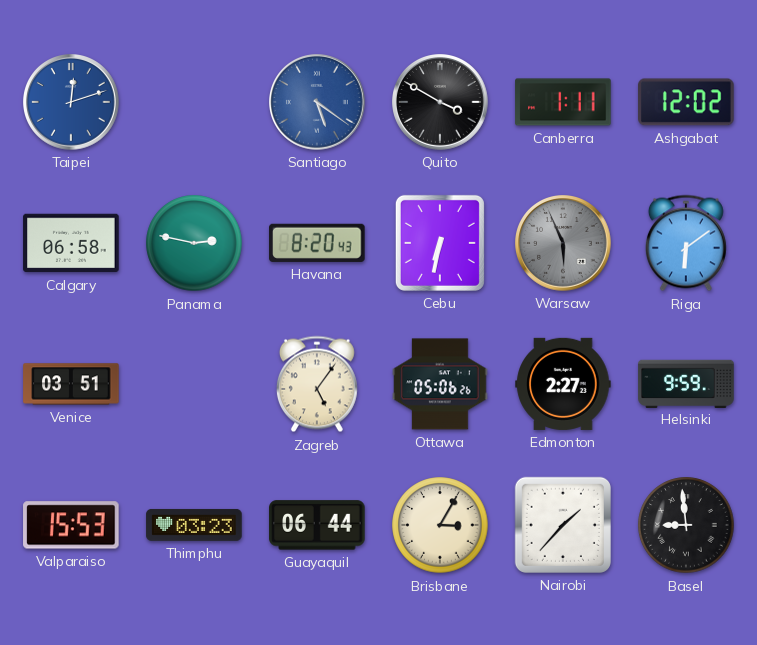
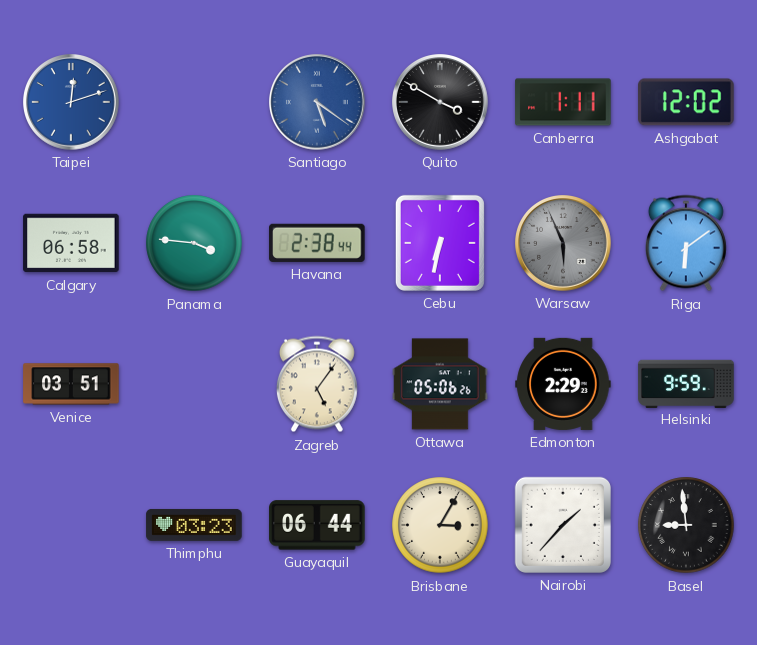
Panama: 2:47 -> 3:46 (194, 243)
Havana: 8:20 -> 2:38 (317, 243)
Edmonton: 2:27 -> 2:29 (563, 384)
Valparaiso: 15:53 -> none (71, 525)
